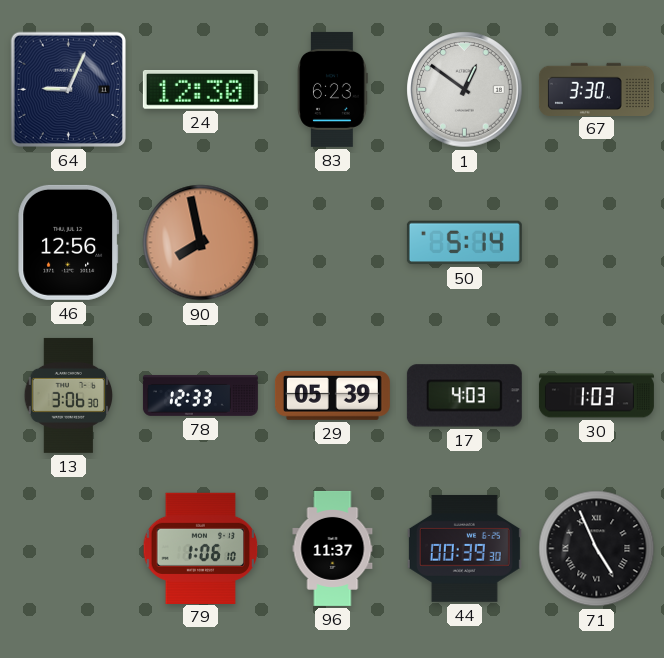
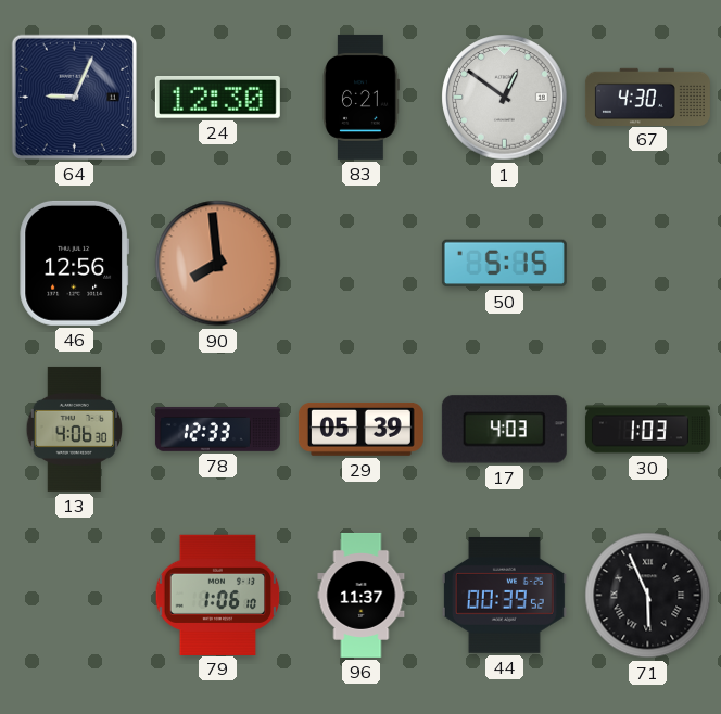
83: 6:23 -> 6:21 (362, 97)
67: 3:30 -> 4:30 (647, 97)
90: 7:58 -> 7:59 (218, 264)
50: 5:14 -> 5:15 (504, 264)
13: 3:06 -> 4:06 (75, 429)
44: 00:39:30 -> 00:39:52 (504, 595)
71: 4:56 -> 5:56 (648, 596)
